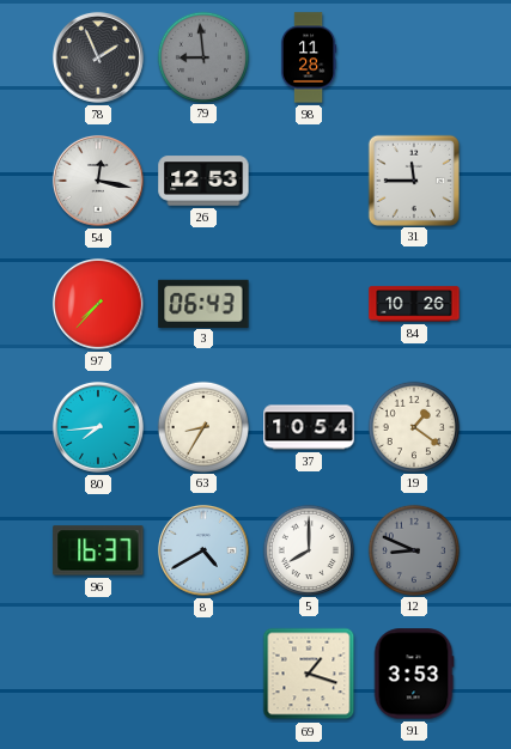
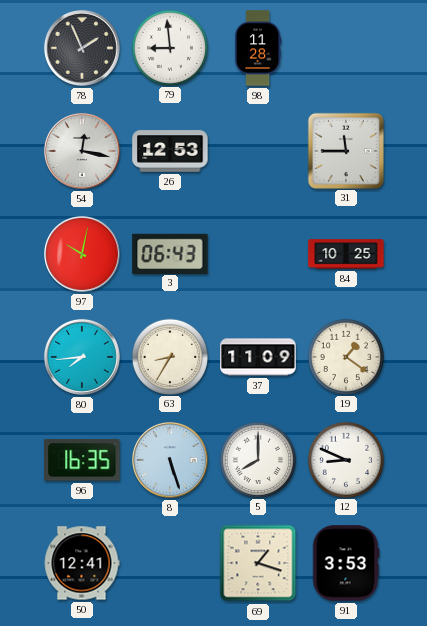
79 dial: grey -> white (169, 47)
97: 7:37 -> 10:02 (82, 254)
84: 10:26 -> 10:25 (346, 254)
37: 10:54 -> 11:09 (258, 357)
96: 16:37 -> 16:35 (82, 460)
8: 4:40 -> 5:27 (170, 460)
12 dial: grey -> white (345, 459)
50: none -> 12:41 (82, 563)
